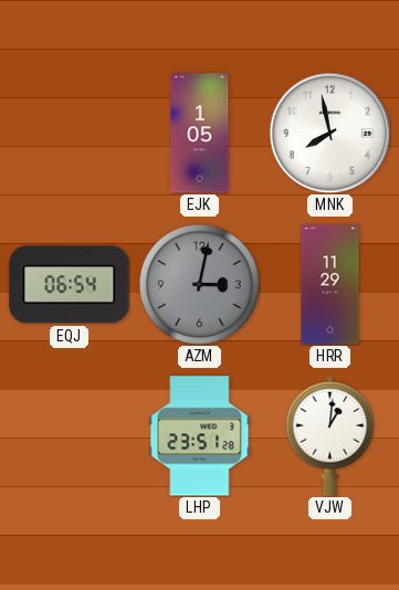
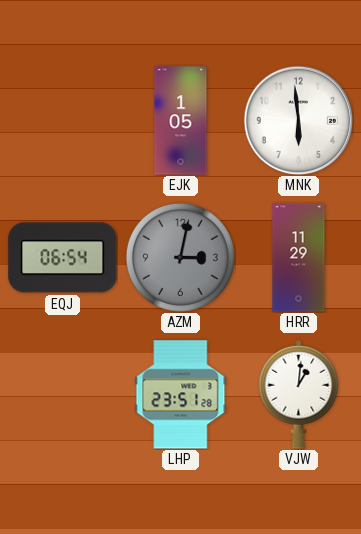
MNK: 7:58 -> 5:59 (298, 120)
